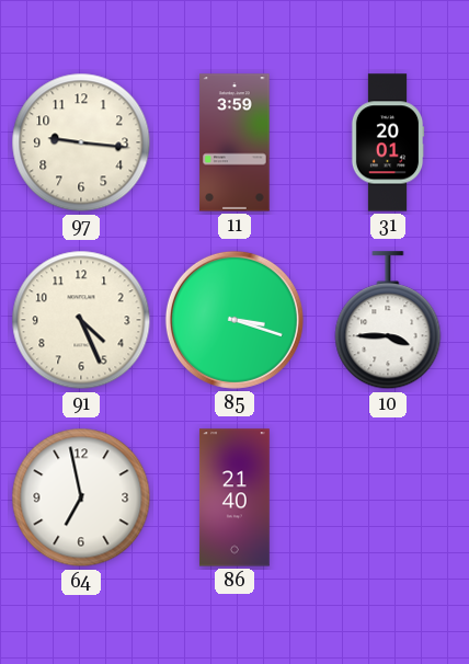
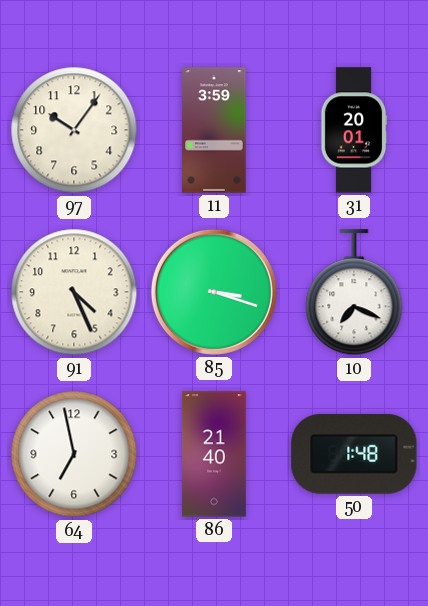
97: 9:16 -> 10:06 (74, 130)
10: 3:45 -> 7:19 (354, 293)
50: none -> 1:48 (354, 454)
